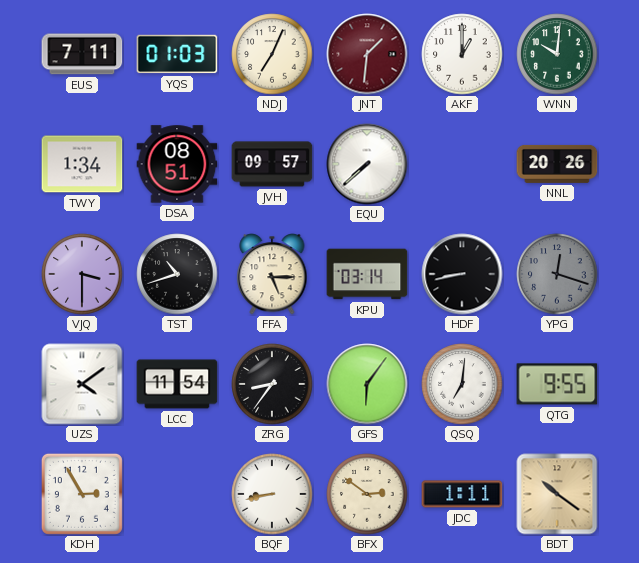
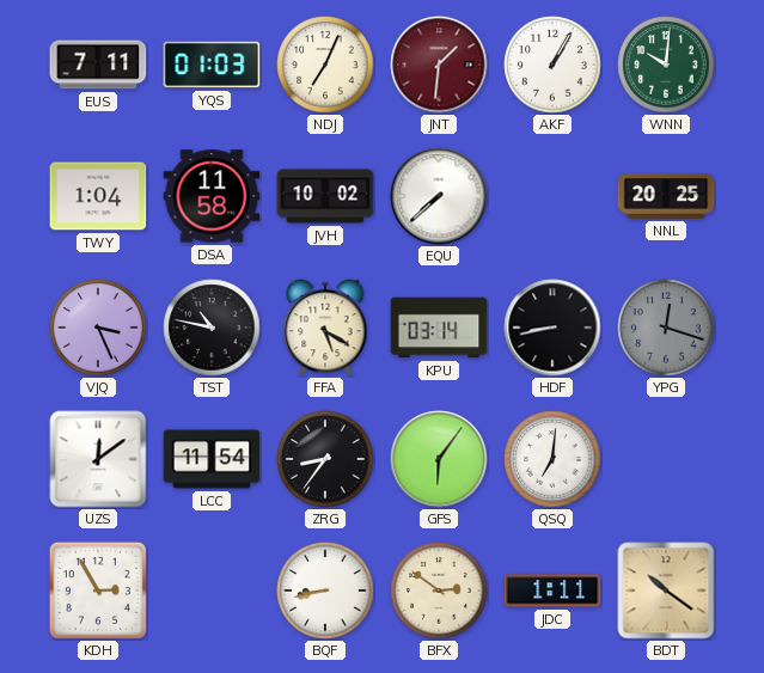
AKF: 1:00 -> 1:05 (552, 65)
TWY: 1:34 -> 1:04 (98, 196)
DSA: 08:51 -> 11:58 (212, 196)
JVH: 09:57 -> 10:02 (325, 196)
NNL: 20:26 -> 20:25 (666, 196)
VJQ: 3:30 -> 3:26 (98, 328)
TST: 10:42 -> 10:47 (212, 328)
FFA: 5:15 -> 5:20 (325, 328)
UZS: 4:09 -> 12:09 (98, 459)
QTG: 9:55 -> none (557, 384)
